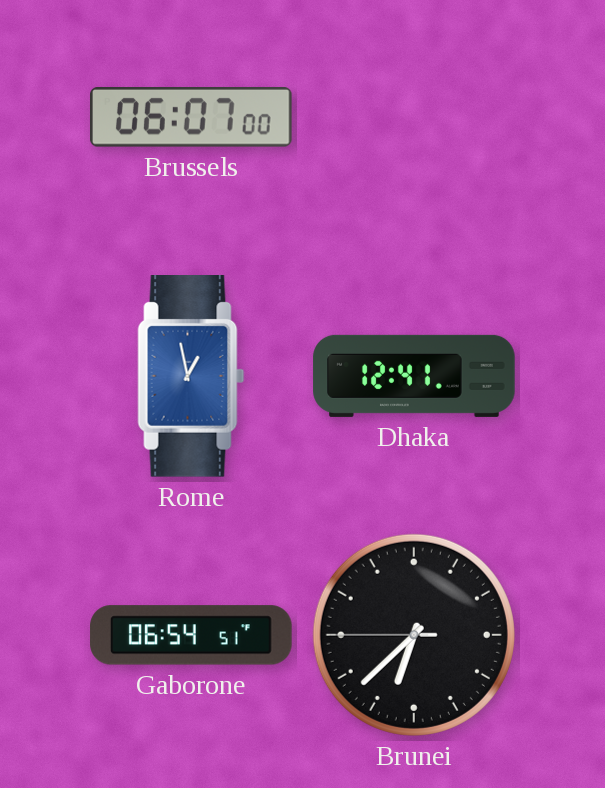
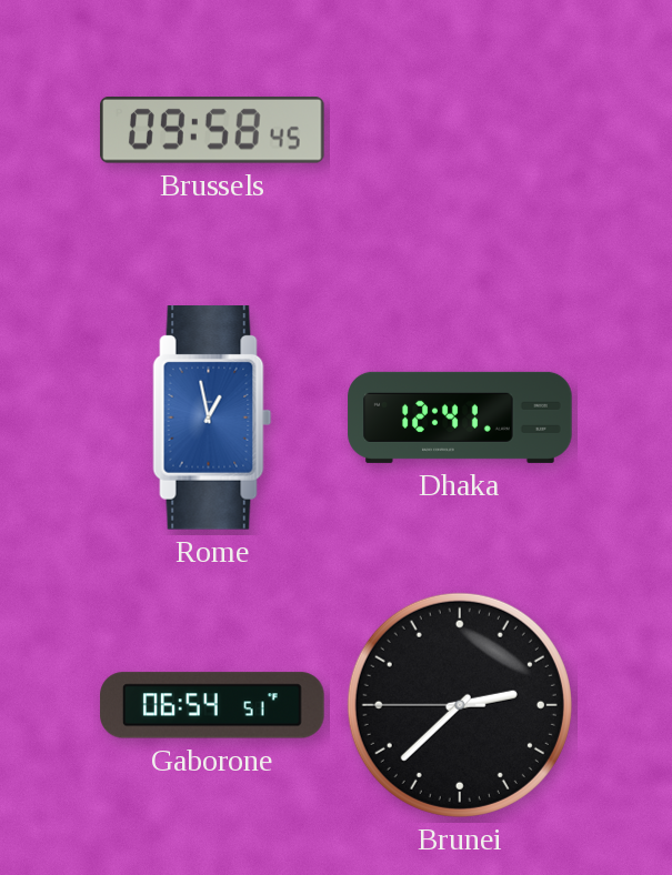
Brussels: 06:07 -> 09:58 (213, 131)
Brunei: 6:37 -> 2:37 (460, 705)
